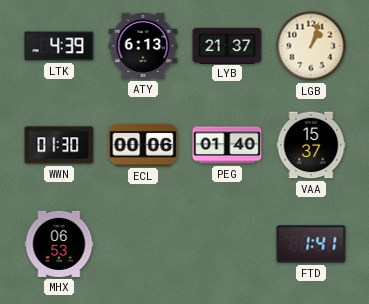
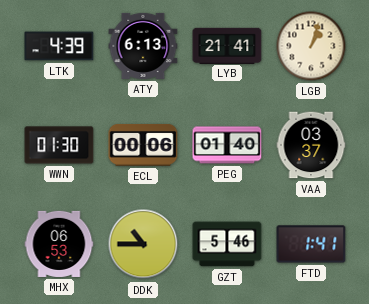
LYB: 21:37 -> 21:41 (227, 45)
VAA: 15:37 -> 03:37 (311, 145)
DDK: none -> 10:45 (143, 244)
GZT: none -> 5:46 (227, 244)
